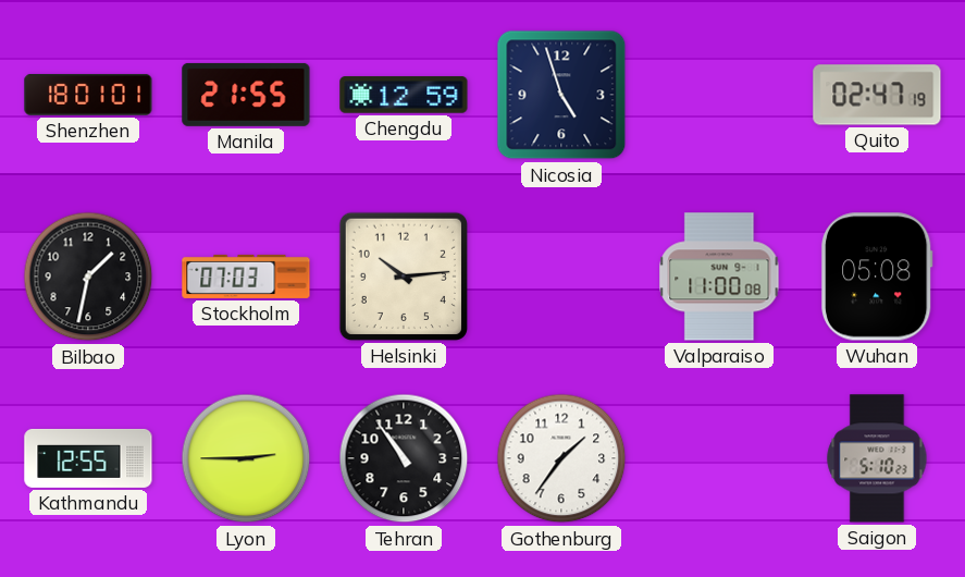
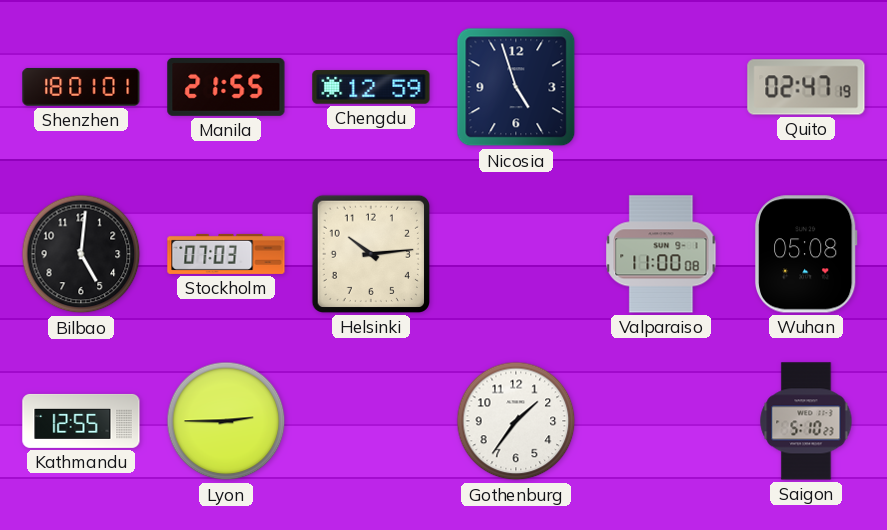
Bilbao: 1:32 -> 5:01 (81, 254)
Tehran: 10:54 -> none (404, 458)
